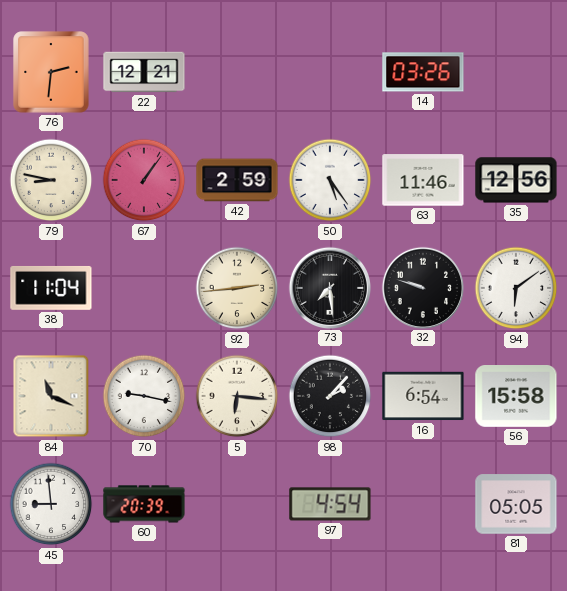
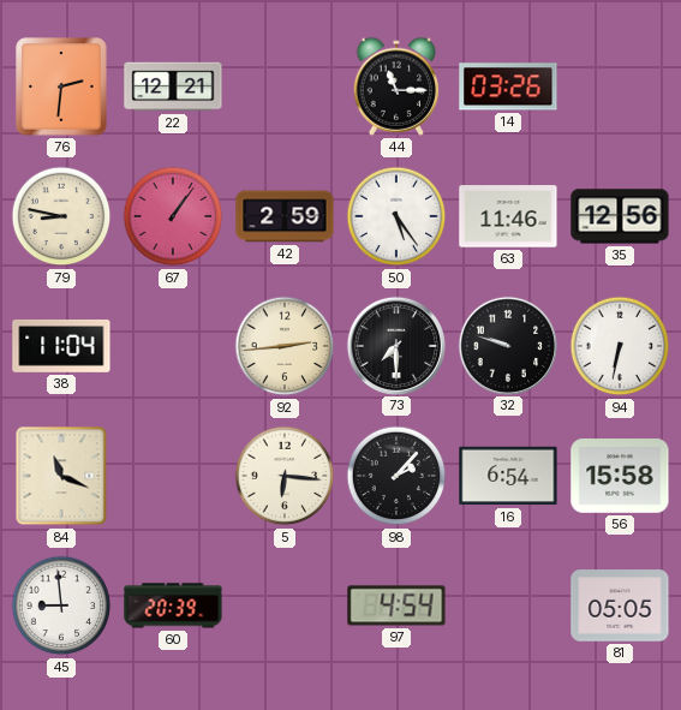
44: none -> 11:15 (396, 86)
73: 7:29 -> 7:30 (395, 345)
94: 6:09 -> 6:32 (620, 346)
70: 9:17 -> none (144, 396)
